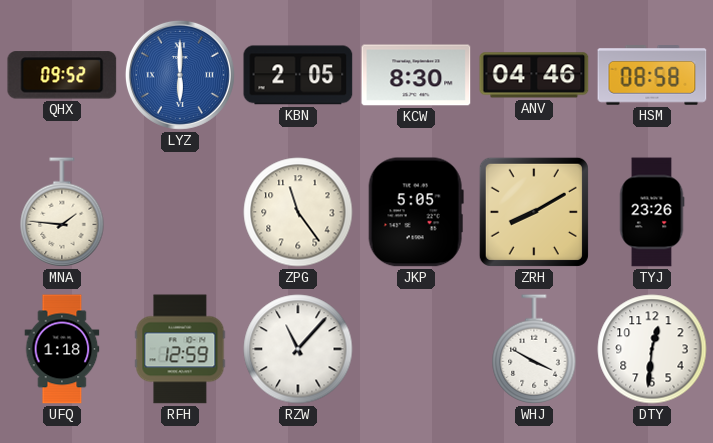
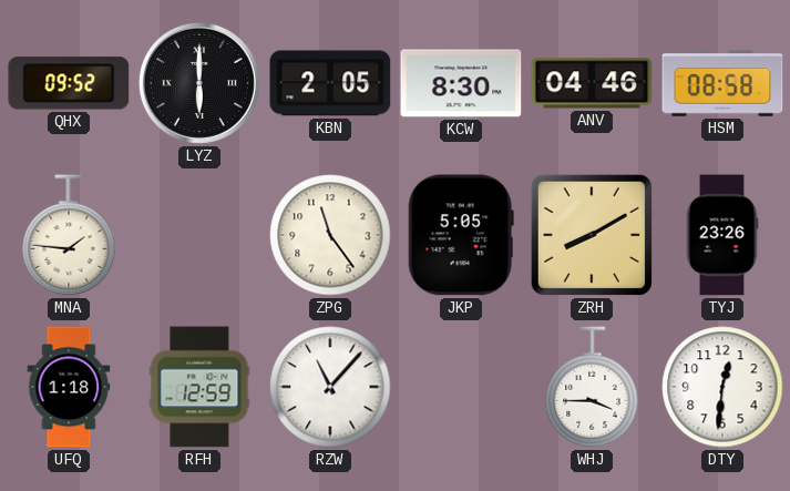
LYZ dial: blue -> black (199, 83)
WHJ: 3:50 -> 3:45 (592, 387)
